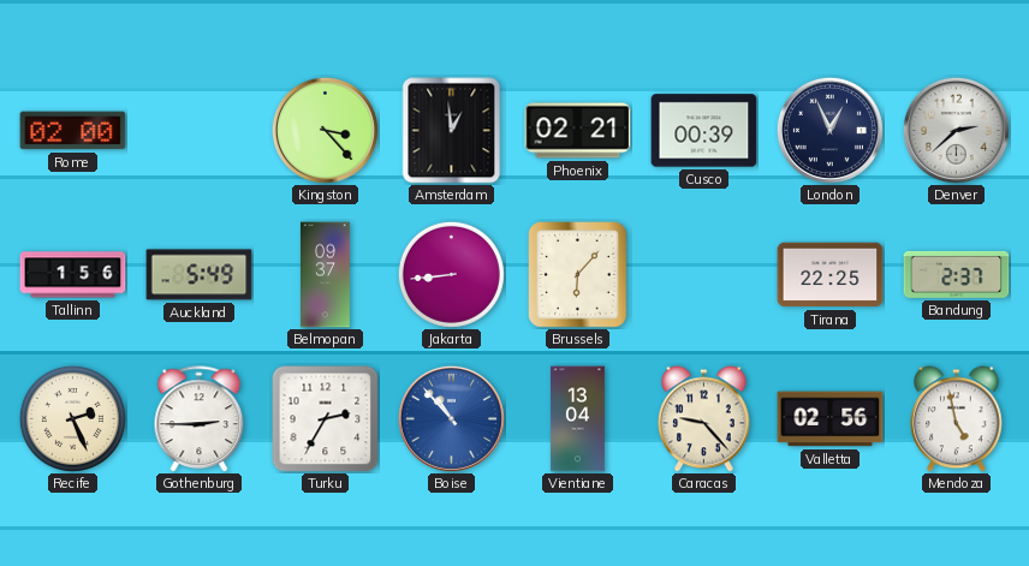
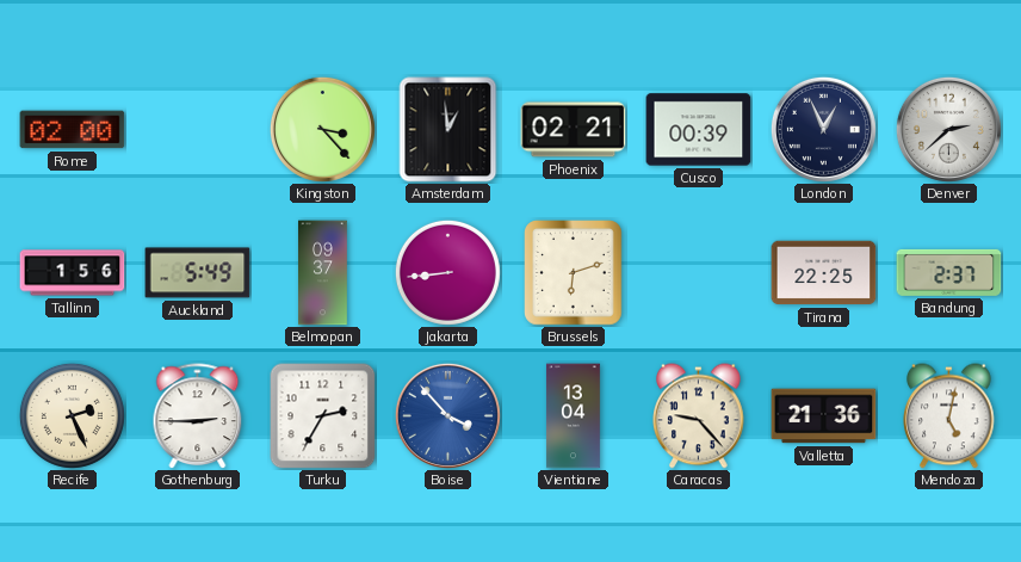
Brussels: 6:07 -> 6:12 (574, 273)
Boise: 10:53 -> 3:53 (447, 415)
Valletta: 02:56 -> 21:36 (824, 416)
Mendoza: 4:58 -> 5:02 (949, 416)
